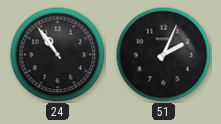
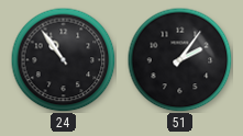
51: 2:04 -> 2:06 (179, 59)
